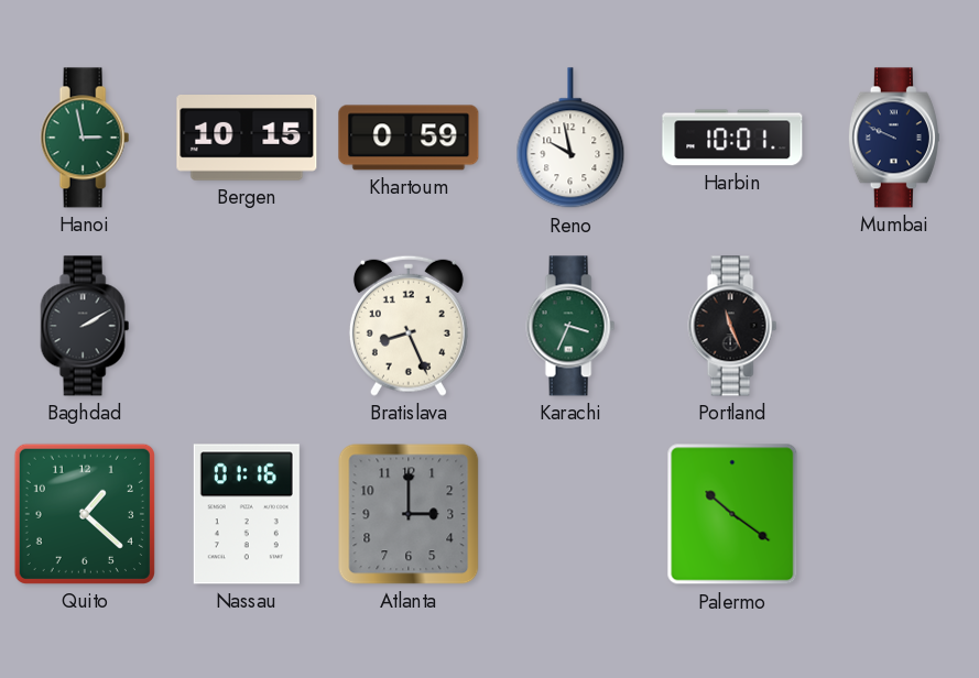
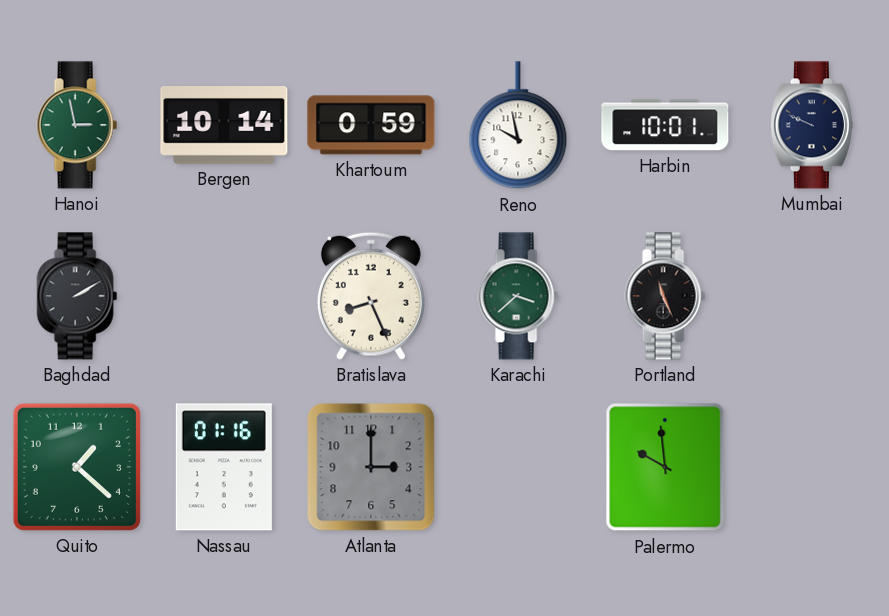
Bergen: 10:15 -> 10:14 (224, 126)
Karachi: 3:34 -> 3:38 (518, 296)
Palermo: 10:21 -> 9:59 (665, 467)
